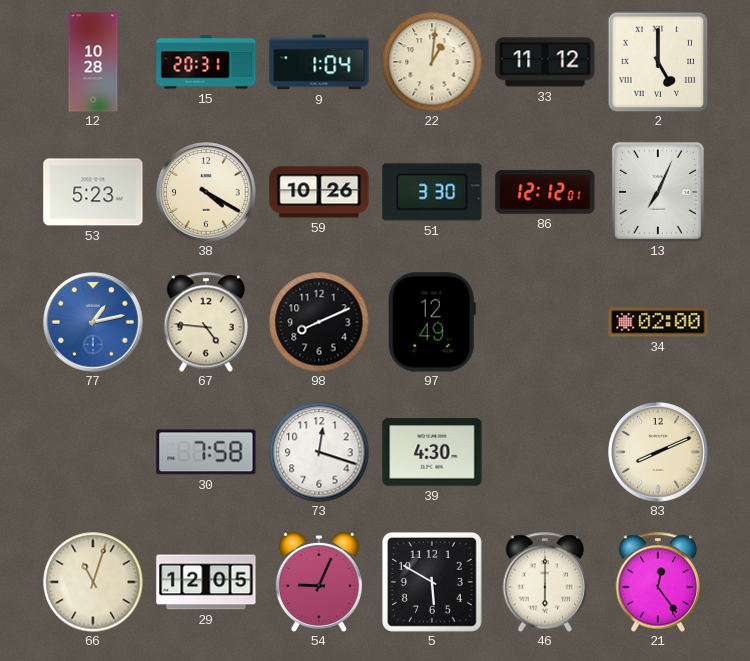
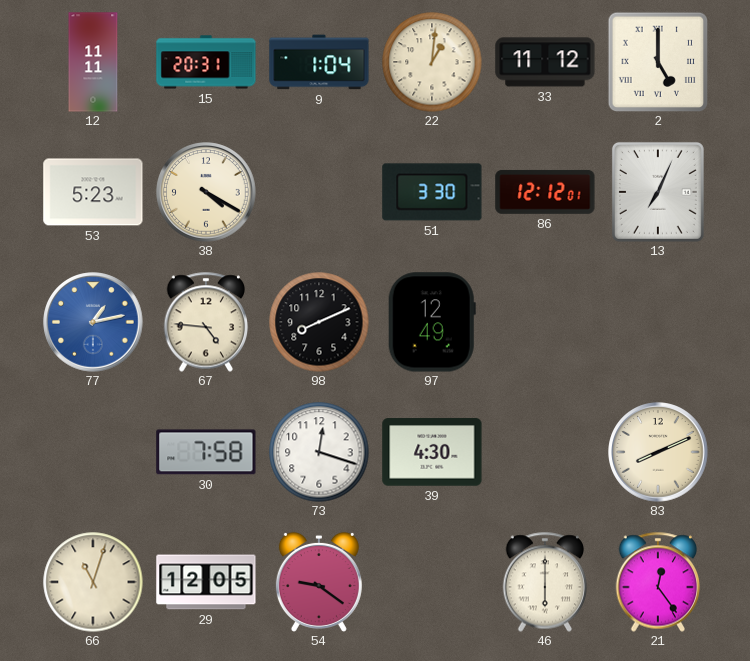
12: 10:28 -> 11:11 (93, 62)
59: 10:26 -> none (319, 192)
34: 02:00 -> none (658, 322)
54: 9:04 -> 9:21 (319, 582)
5: 5:50 -> none (432, 582)
